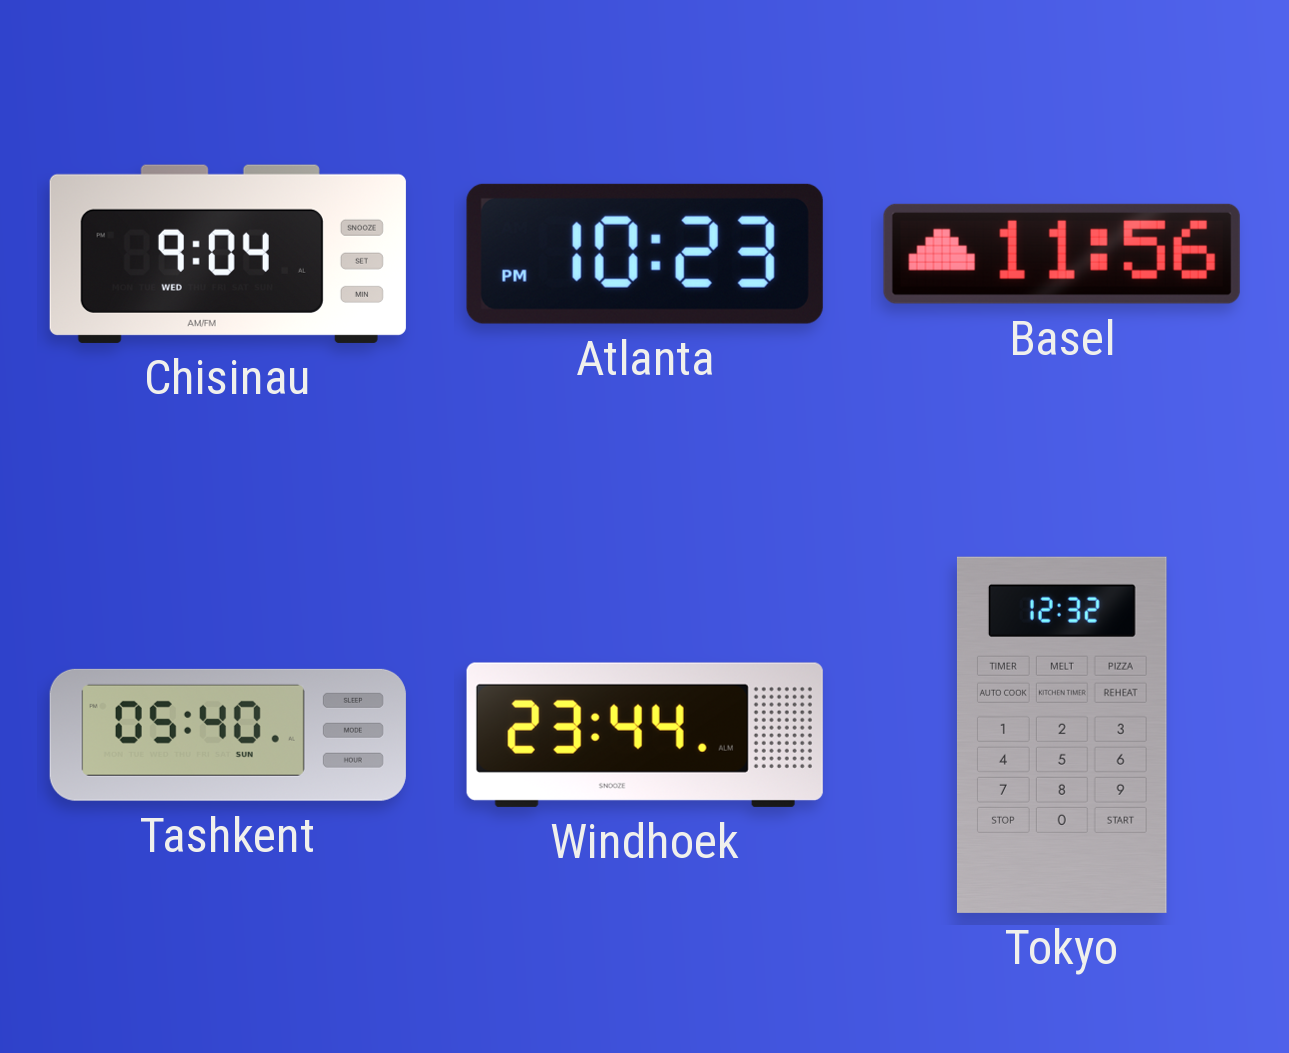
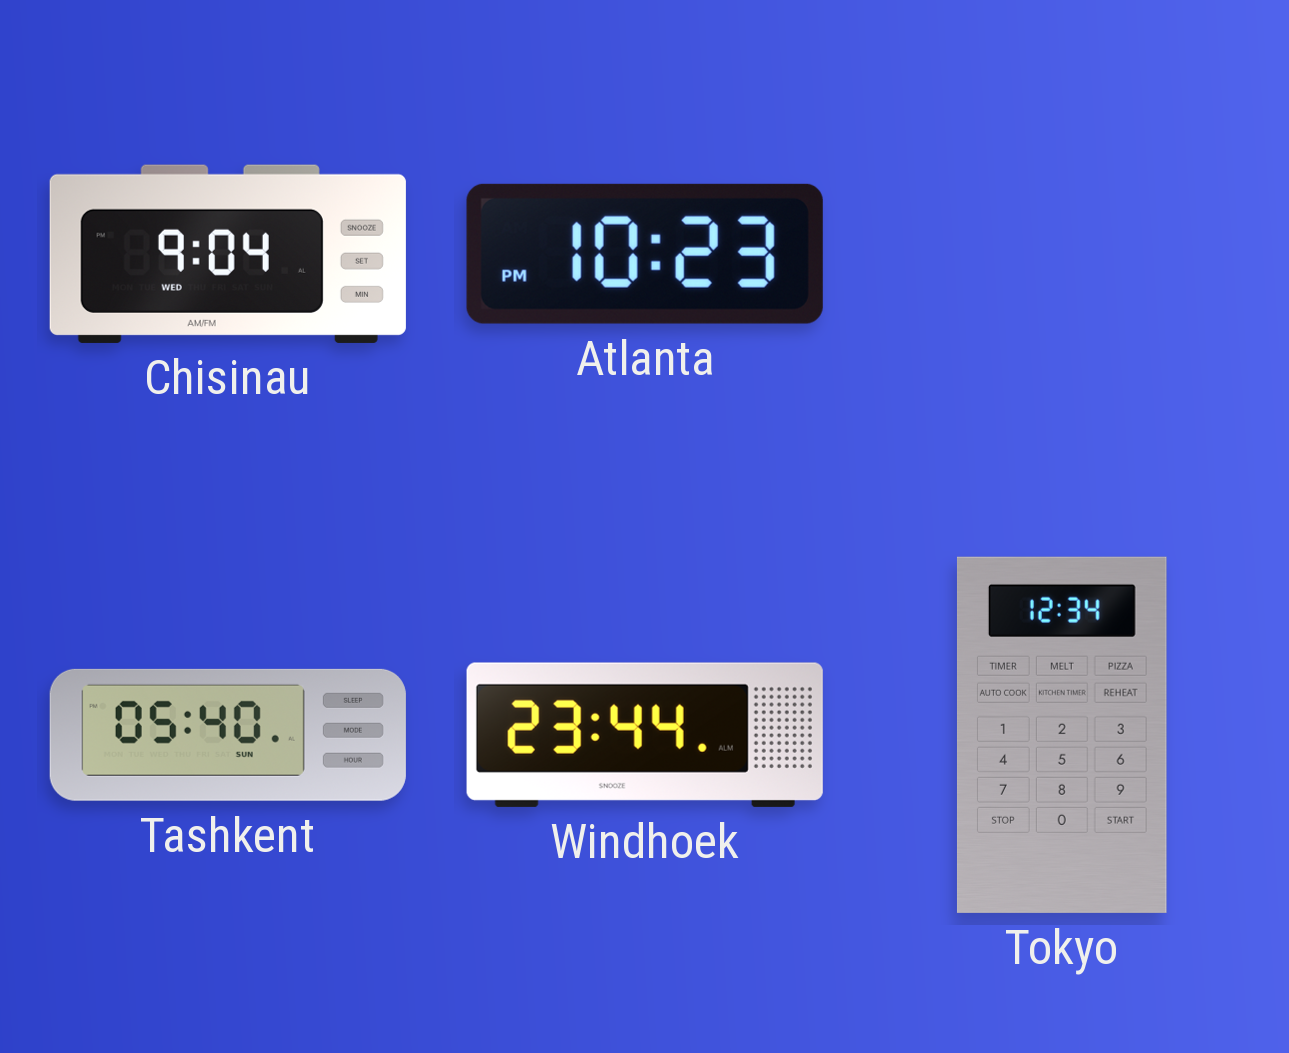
Basel: 11:56 -> none (1062, 254)
Tokyo: 12:32 -> 12:34 (1062, 735)
